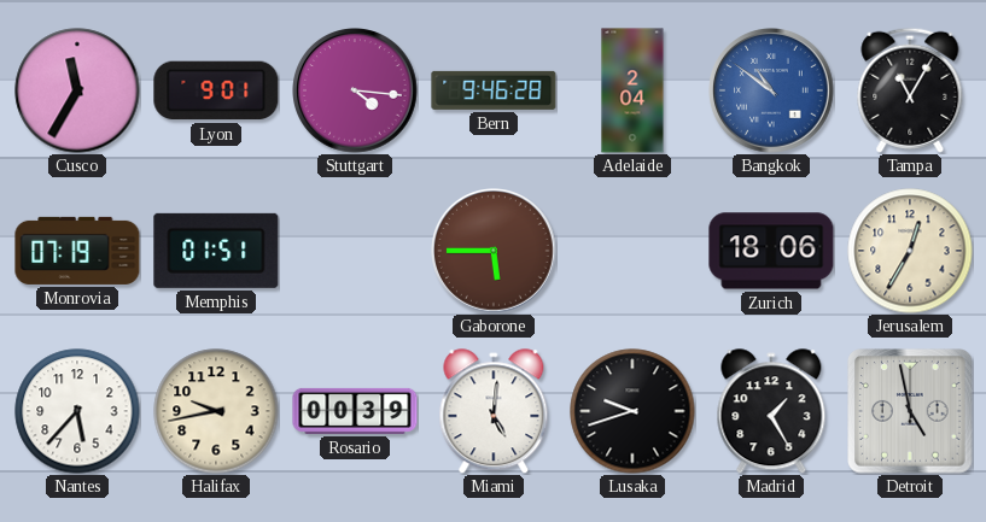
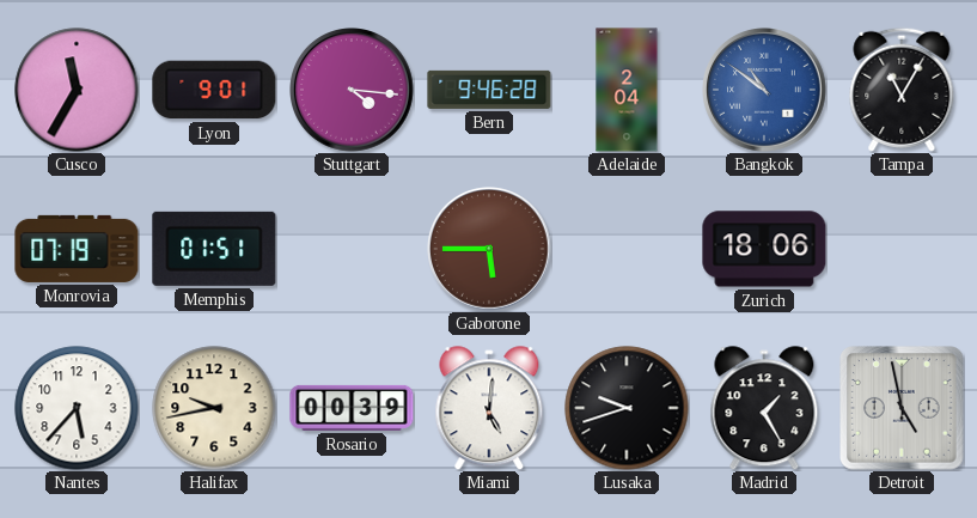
Jerusalem: 12:35 -> none (910, 251)
